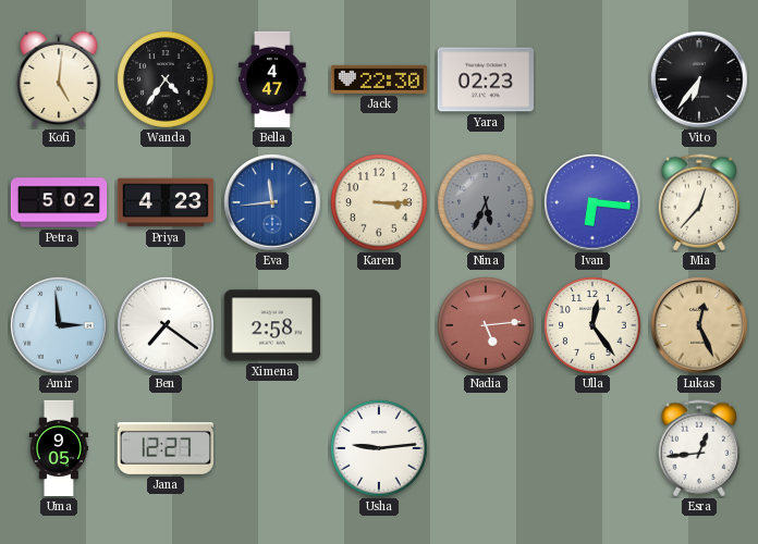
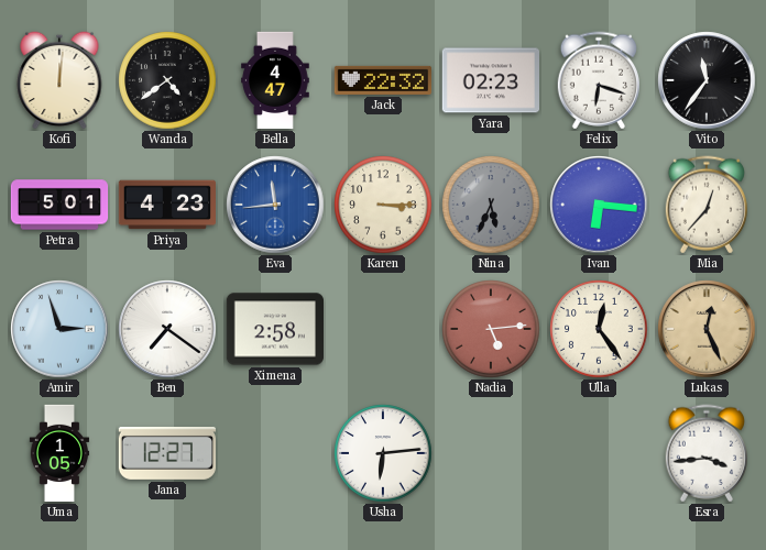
Kofi: 5:01 -> 12:01 (59, 80)
Wanda: 4:36 -> 4:39 (167, 80)
Jack: 22:30 -> 22:32 (382, 80)
Felix: none -> 6:18 (598, 80)
Vito: 6:36 -> 11:36 (707, 80)
Petra: 5:02 -> 5:01 (59, 205)
Amir: 2:59 -> 2:57 (59, 329)
Uma: 9:05 -> 1:05 (59, 453)
Usha: 9:14 -> 6:14 (383, 453)
Esra: 12:44 -> 3:44 (705, 453)
